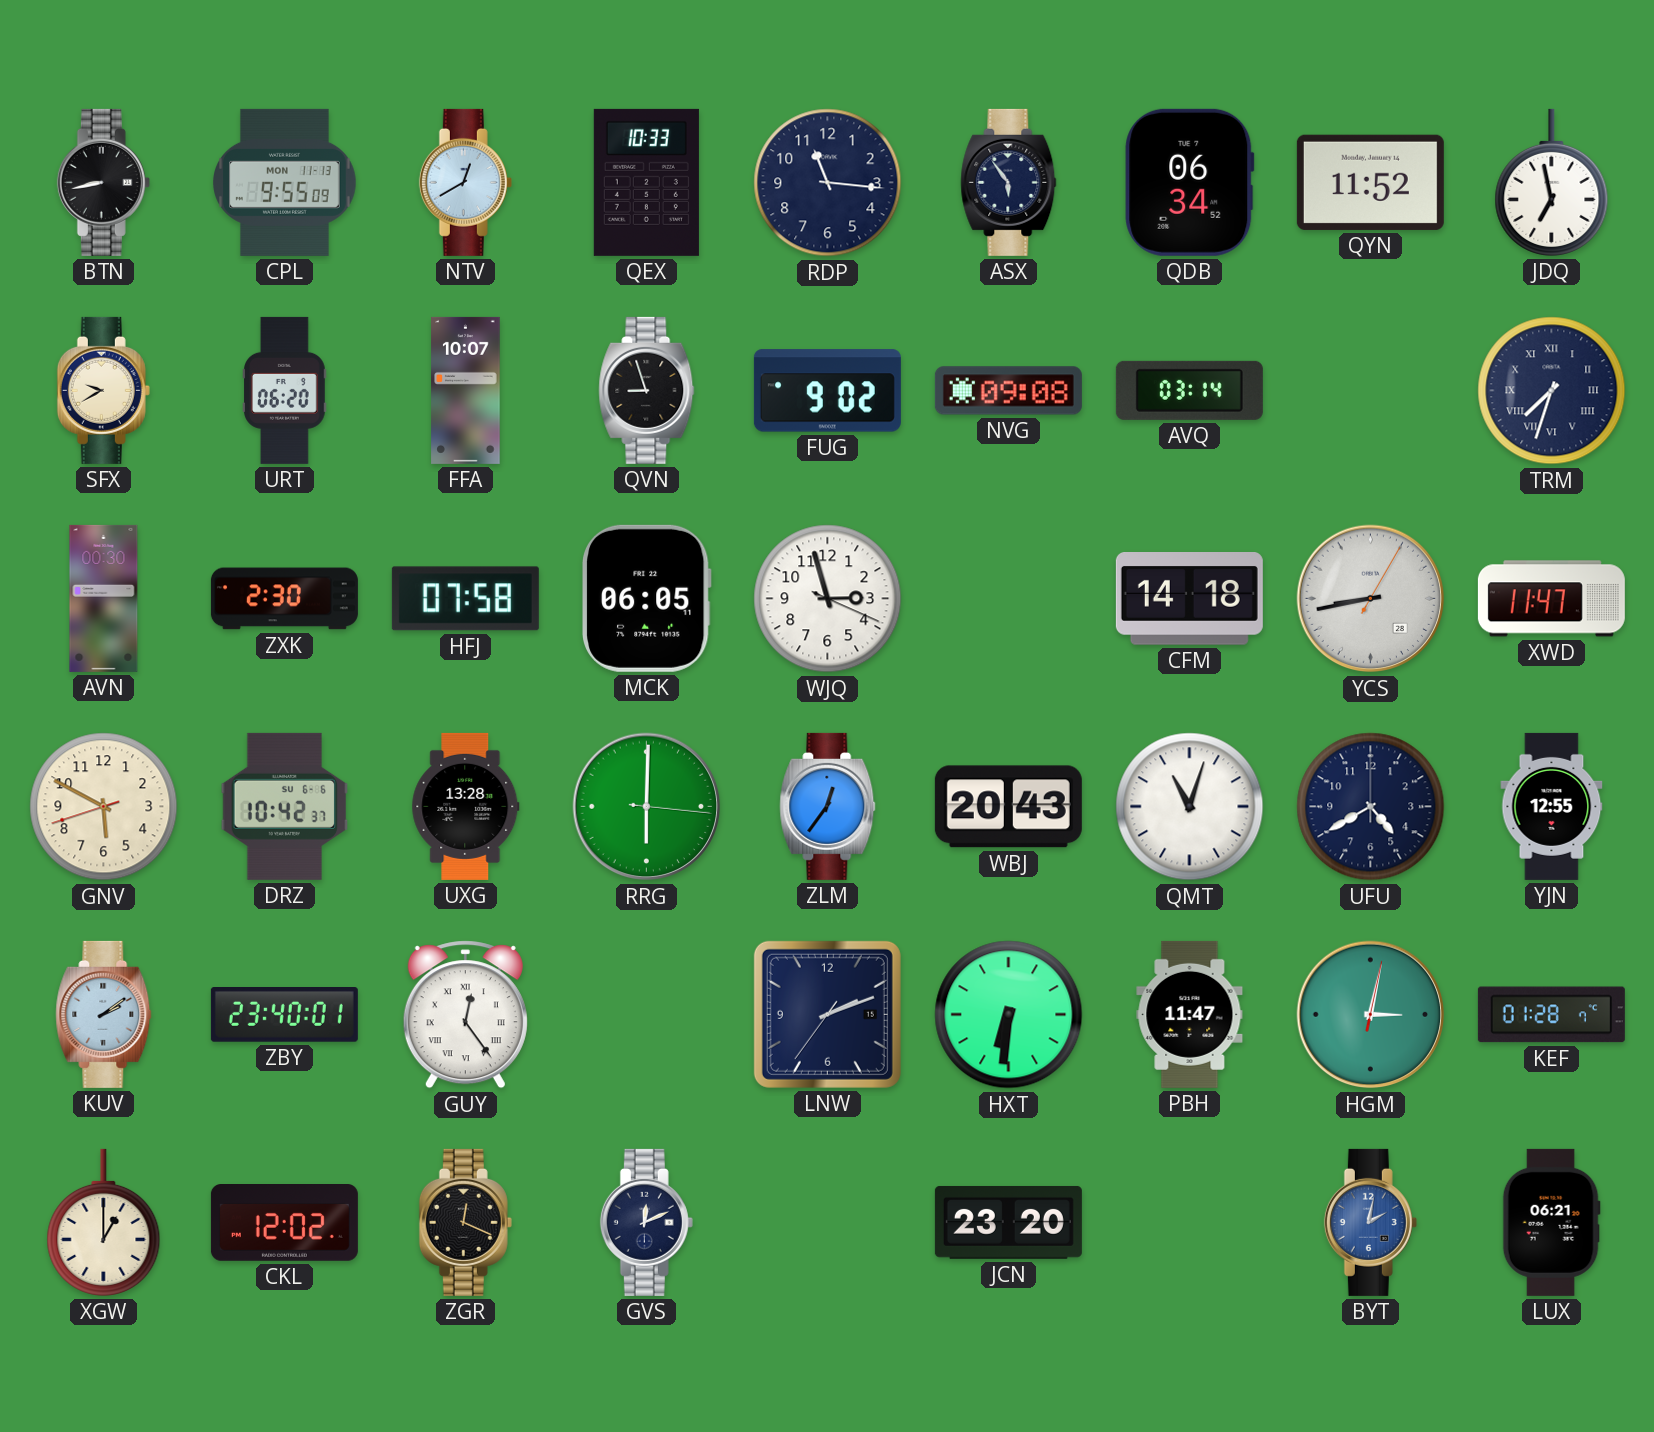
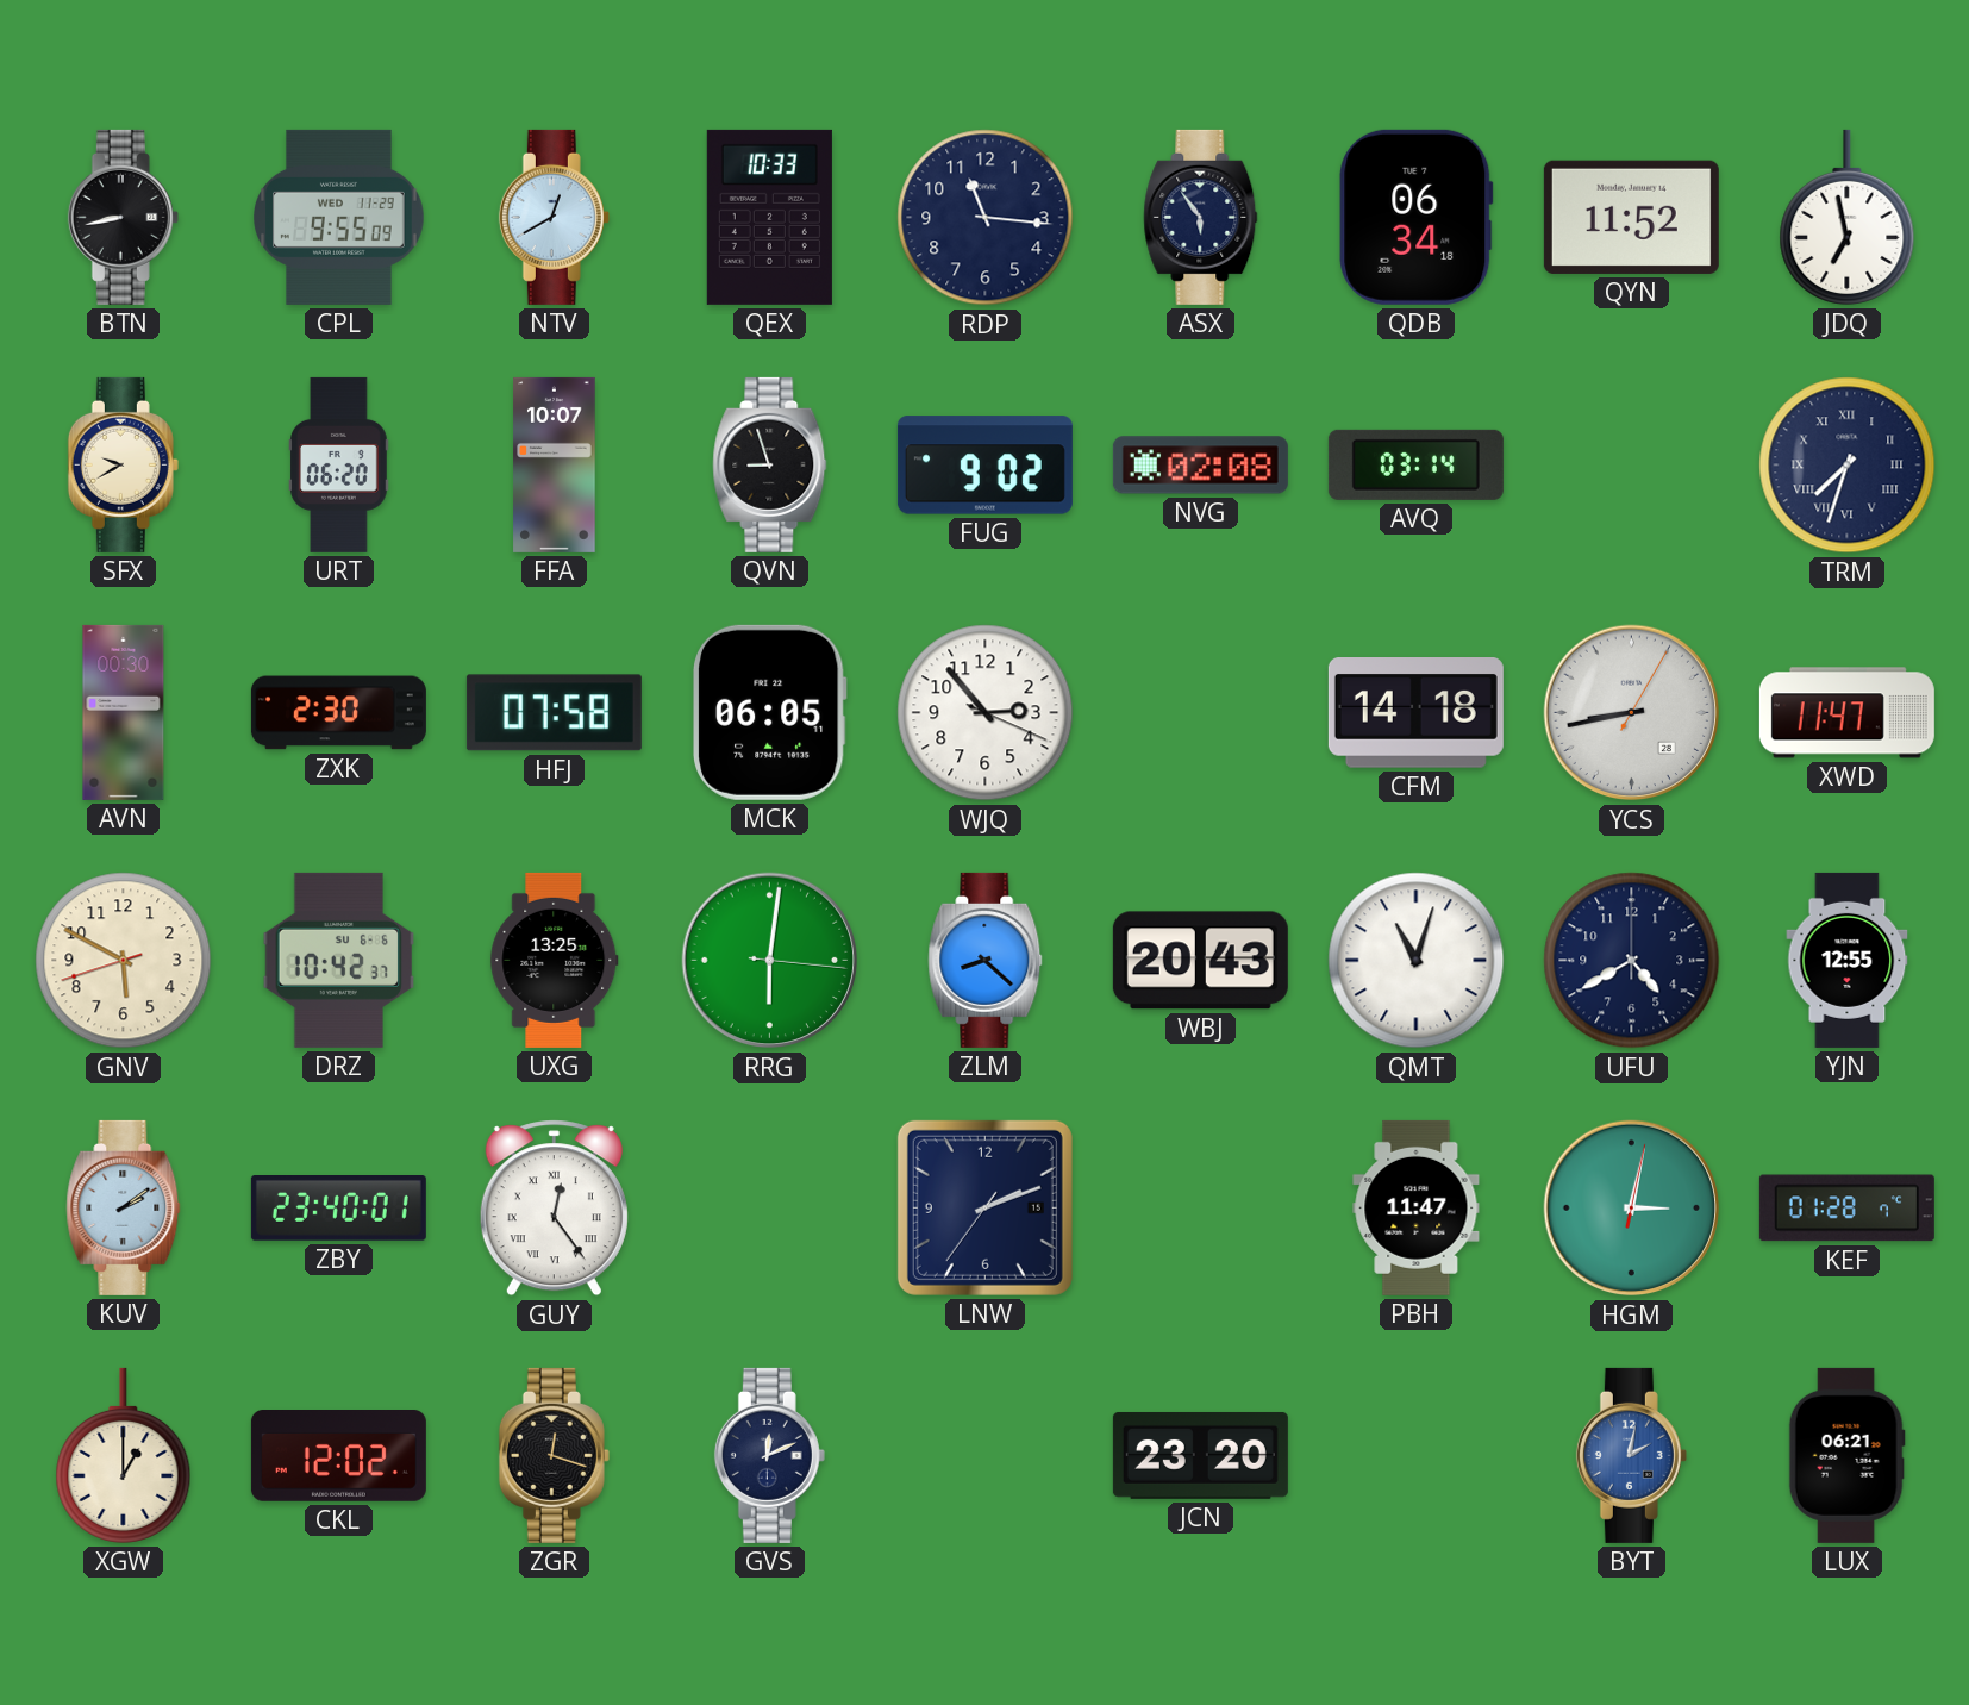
CPL date: MON 11-13 -> WED 11-29 (339, 217)
QDB: 06:34:52 -> 06:34:18 (1417, 217)
NVG: 09:08 -> 02:08 (1200, 466)
WJQ: 2:57 -> 2:53 (986, 713)
UXG: 13:28 -> 13:25 (555, 960)
RRG: 6:00 -> 6:01 (770, 961)
ZLM: 12:36 -> 8:22 (986, 960)
HXT: 6:31 -> none (1009, 1015)
ZGR: 12:19 -> 12:18 (554, 1455)
